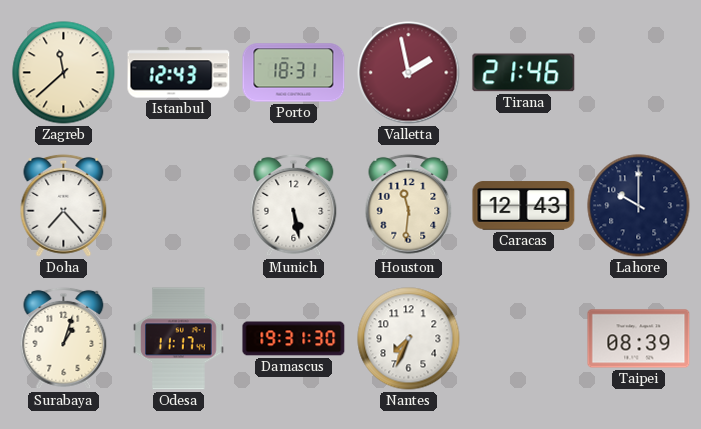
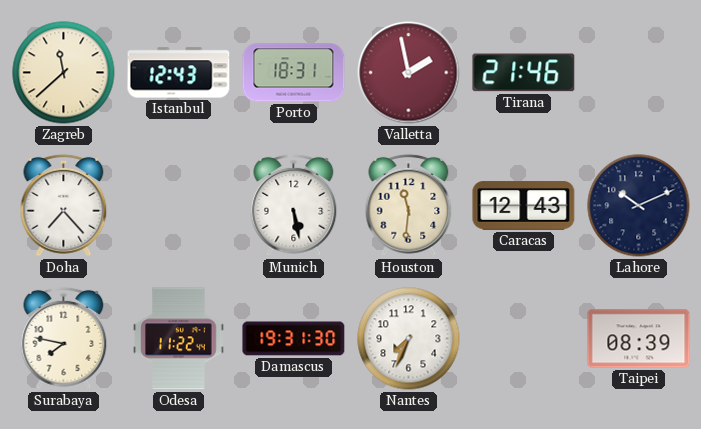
Lahore: 10:00 -> 10:11 (639, 206)
Surabaya: 1:03 -> 7:47 (64, 338)
Odesa: 11:17 -> 11:22 (179, 339)
